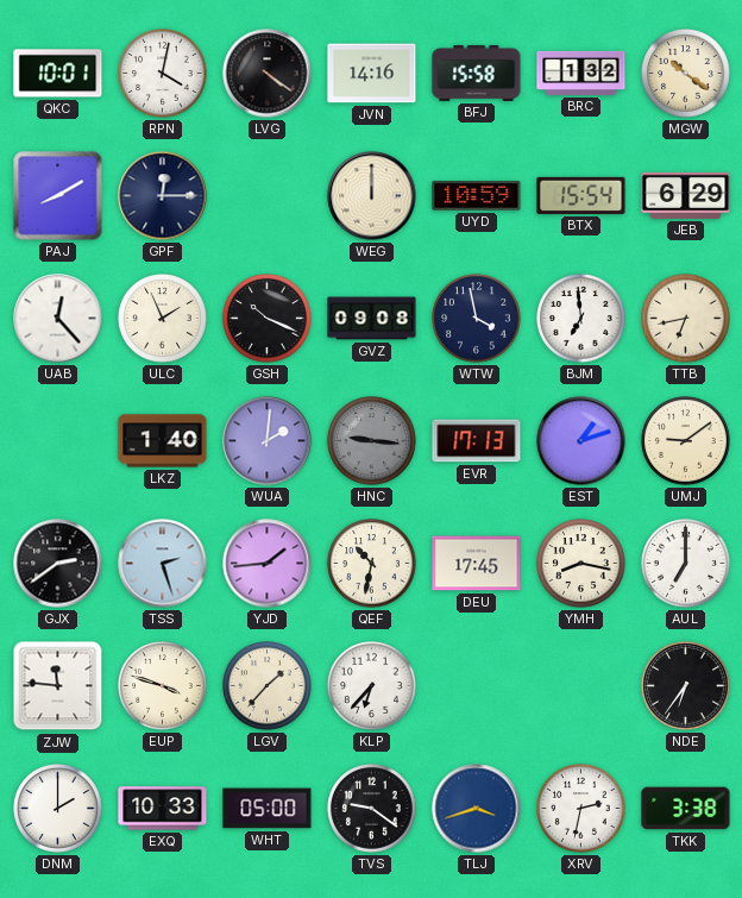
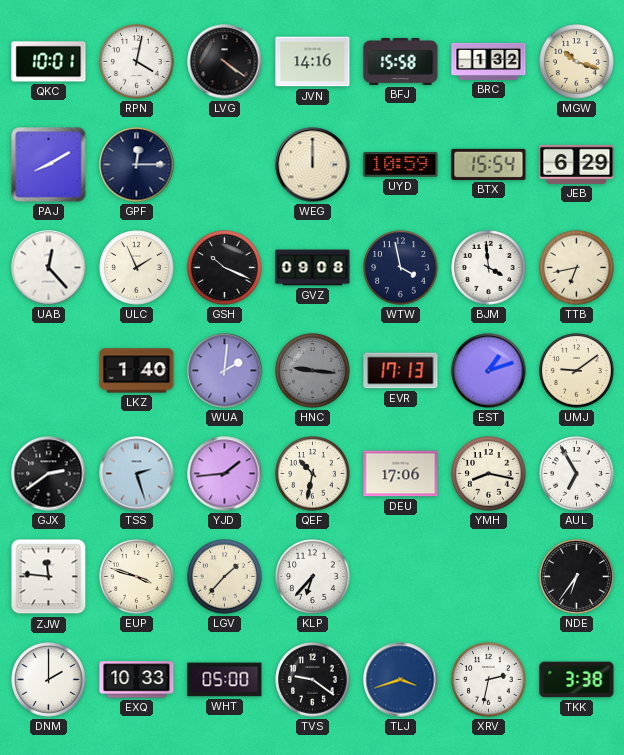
MGW: 10:21 -> 10:18 (577, 62)
BJM: 6:59 -> 3:59 (489, 268)
DEU: 17:45 -> 17:06 (401, 474)
AUL: 7:00 -> 6:55 (577, 474)
